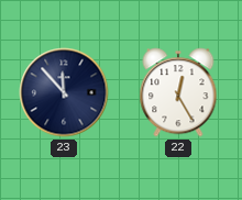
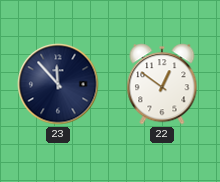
22: 12:25 -> 12:51 (162, 84)
